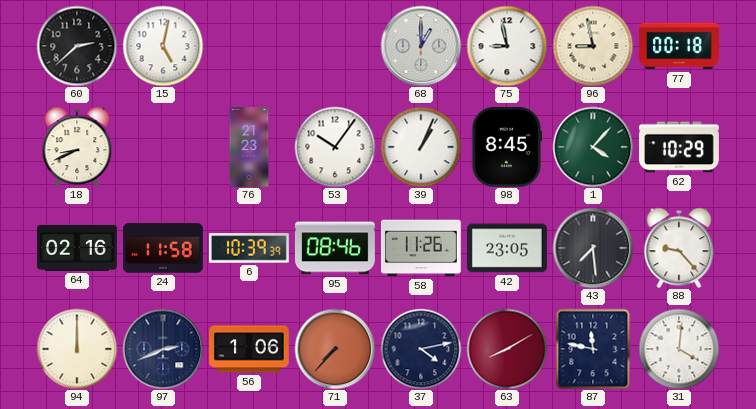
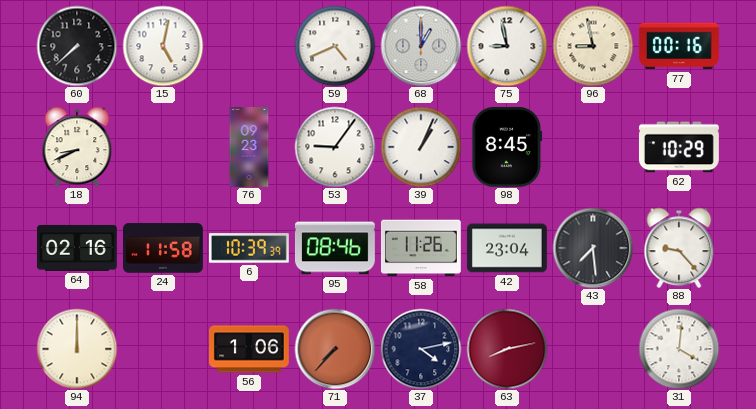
60: 2:38 -> 7:38 (77, 46)
59: none -> 4:41 (335, 46)
77: 00:18 -> 00:16 (679, 46)
76: 21:23 -> 09:23 (249, 148)
53: 10:06 -> 9:06 (335, 147)
1: 4:07 -> none (593, 147)
42: 23:05 -> 23:04 (507, 248)
97: 2:41 -> none (163, 349)
63: 8:10 -> 8:13 (507, 349)
87: 11:47 -> none (593, 349)
